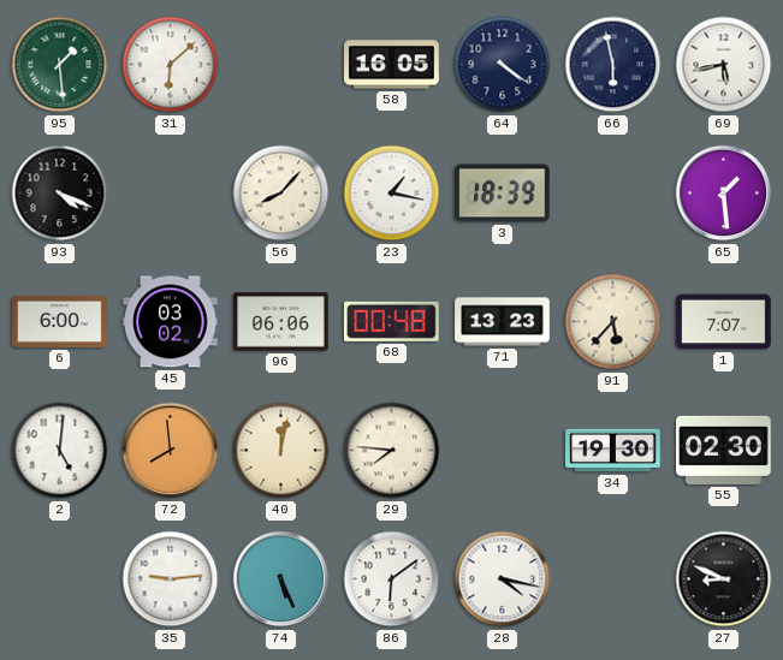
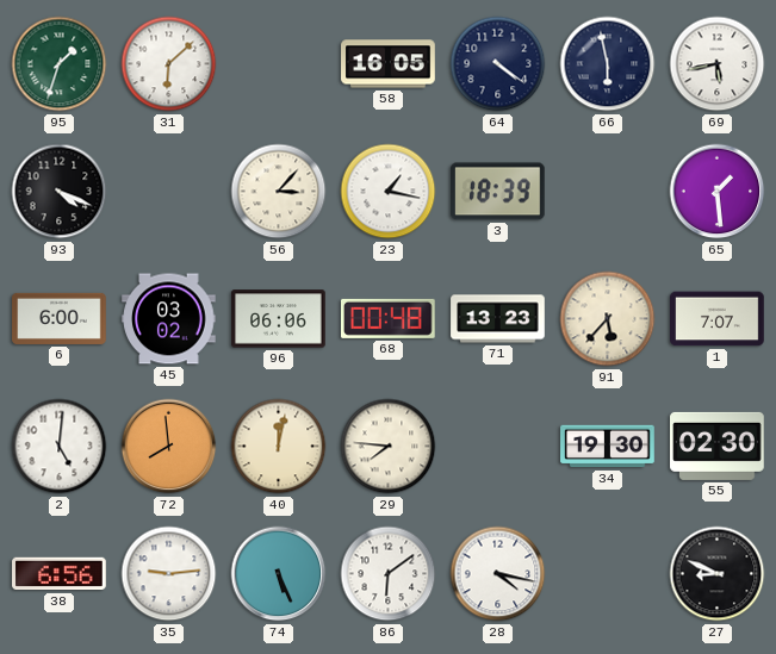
95: 1:29 -> 1:33 (60, 64)
56: 8:07 -> 3:07 (279, 192)
38: none -> 6:56 (60, 574)
